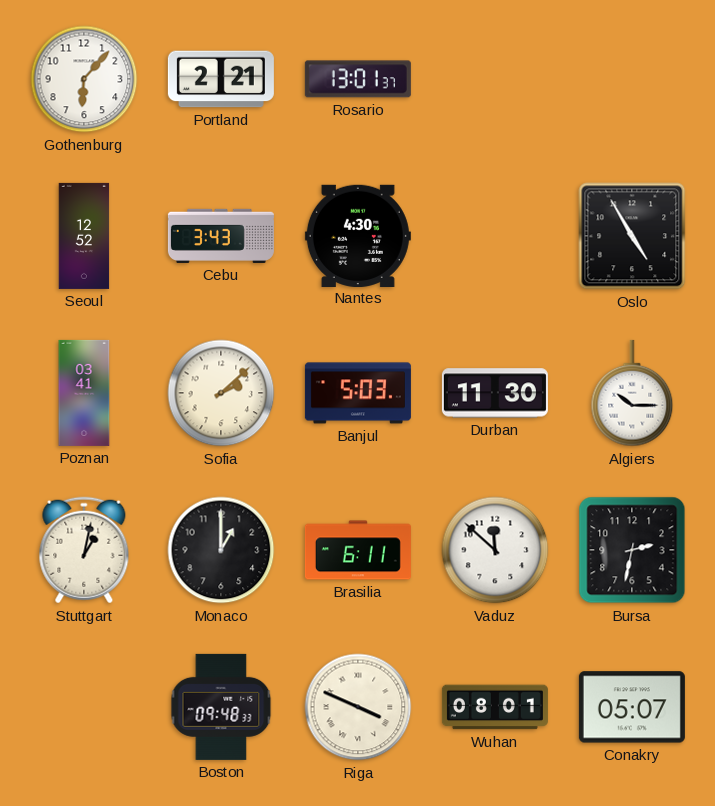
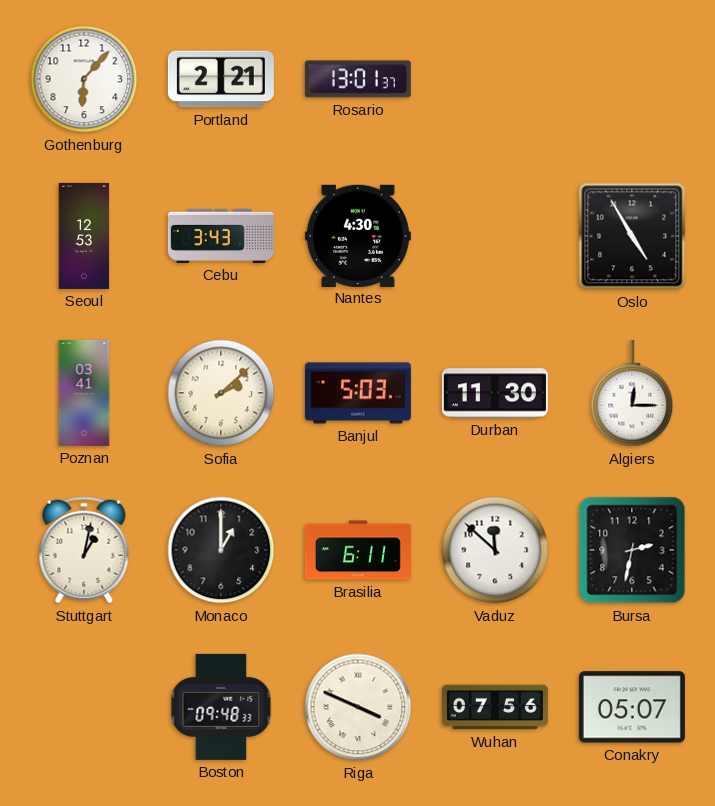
Seoul: 12:52 -> 12:53 (84, 236)
Algiers: 10:15 -> 12:15 (632, 393)
Wuhan: 08:01 -> 07:56 (495, 707)
